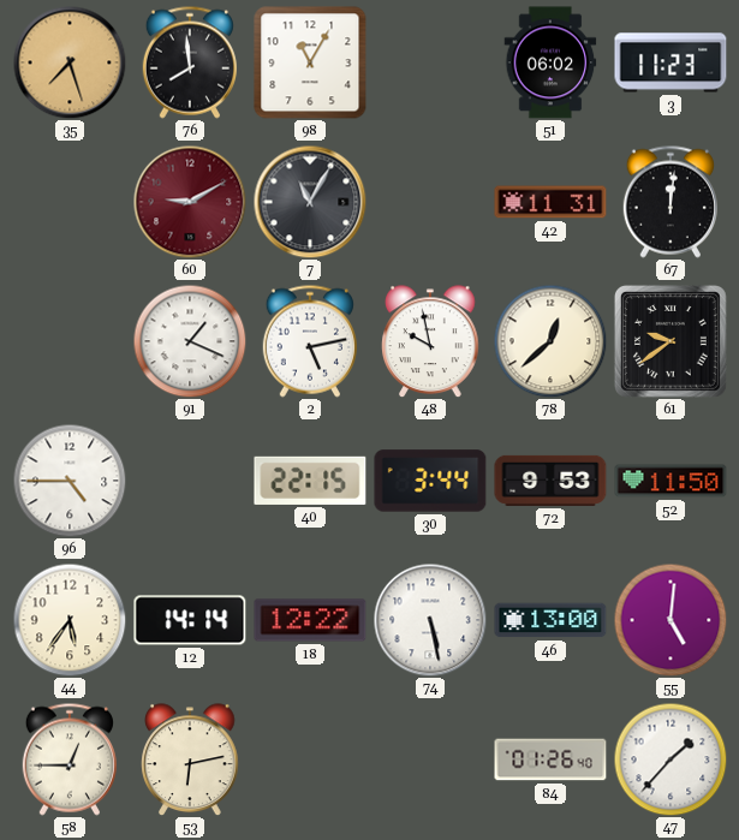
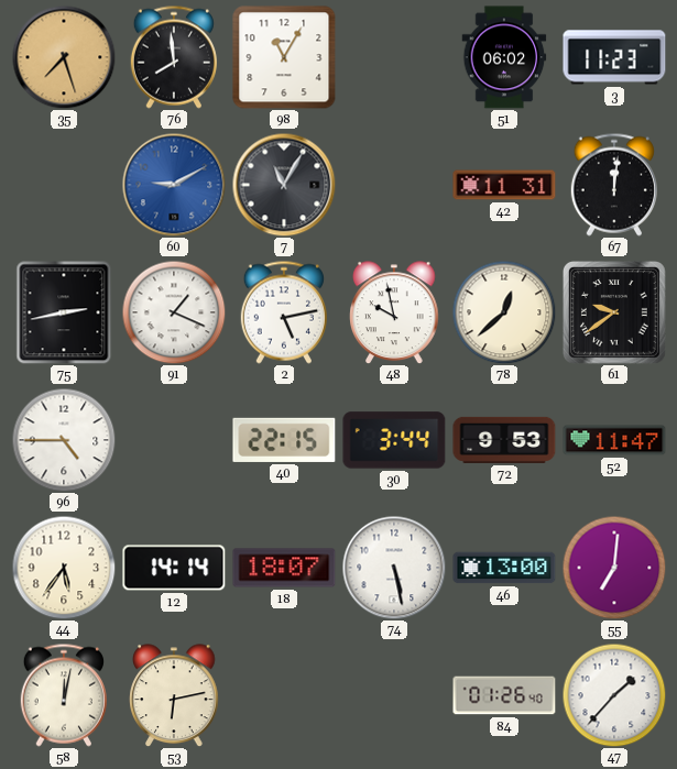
60 dial: burgundy -> blue (174, 185)
75: none -> 2:43 (64, 312)
52: 11:50 -> 11:47 (614, 440)
18: 12:22 -> 18:07 (284, 568)
55: 5:01 -> 7:01 (614, 568)
58: 12:45 -> 12:02 (64, 695)
